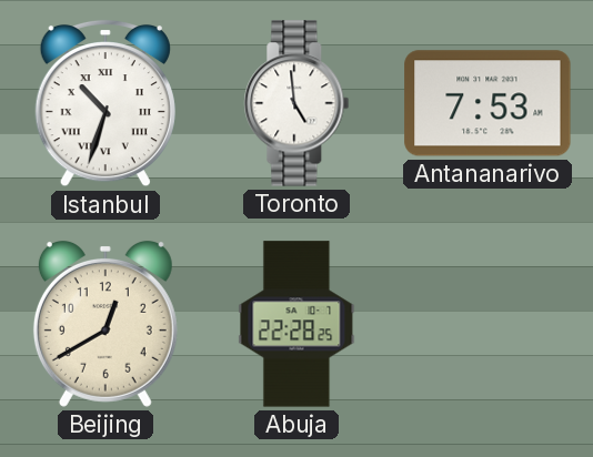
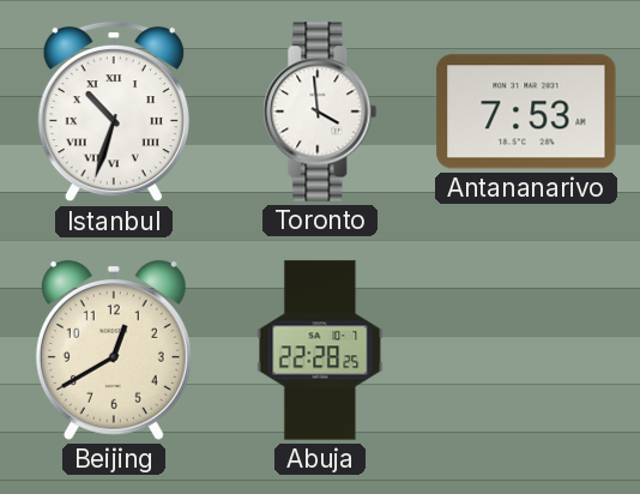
Toronto: 4:59 -> 3:59 (320, 112)
